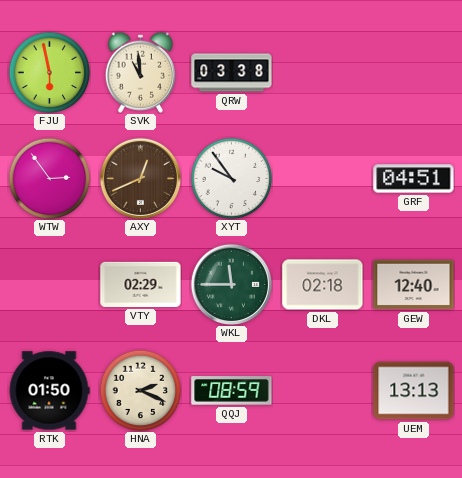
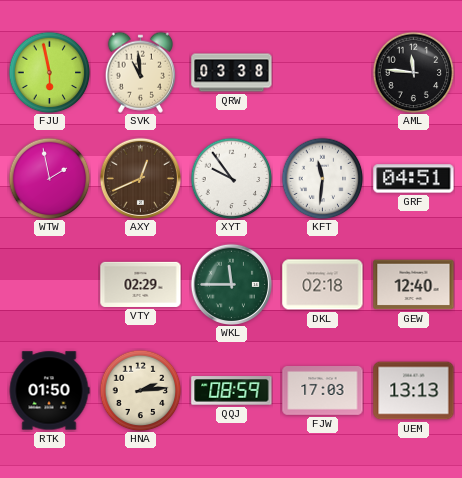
AML: none -> 11:46 (413, 72)
WTW: 2:54 -> 1:58 (49, 178)
KFT: none -> 11:31 (322, 178)
HNA: 2:19 -> 2:14 (140, 390)
FJW: none -> 17:03 (323, 391)
